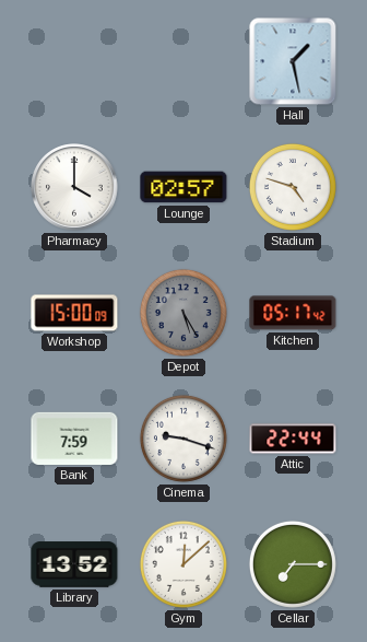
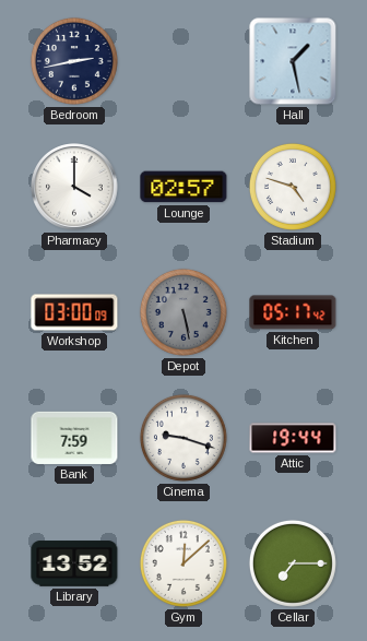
Bedroom: none -> 2:43 (74, 61)
Workshop: 15:00 -> 03:00 (74, 312)
Depot: 5:25 -> 5:28 (183, 312)
Attic: 22:44 -> 19:44 (293, 438)
